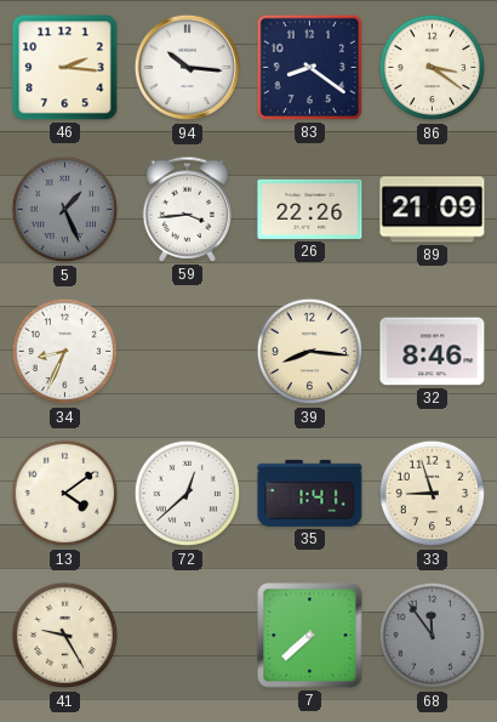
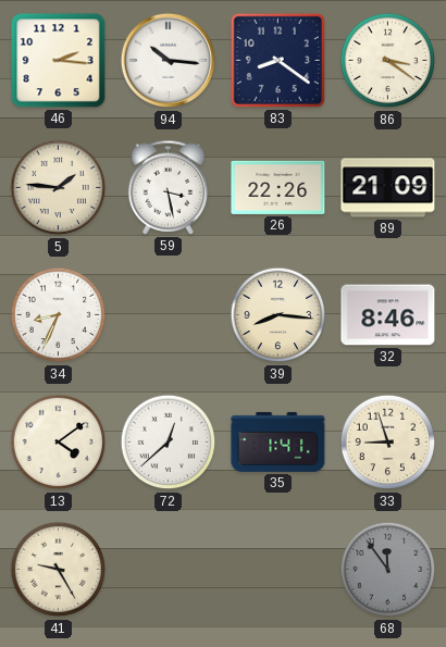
5: 1:26 -> 1:46 (59, 188)
5 dial: grey -> cream (59, 188)
59: 3:44 -> 3:28 (169, 187)
7: 7:38 -> none (310, 636)
